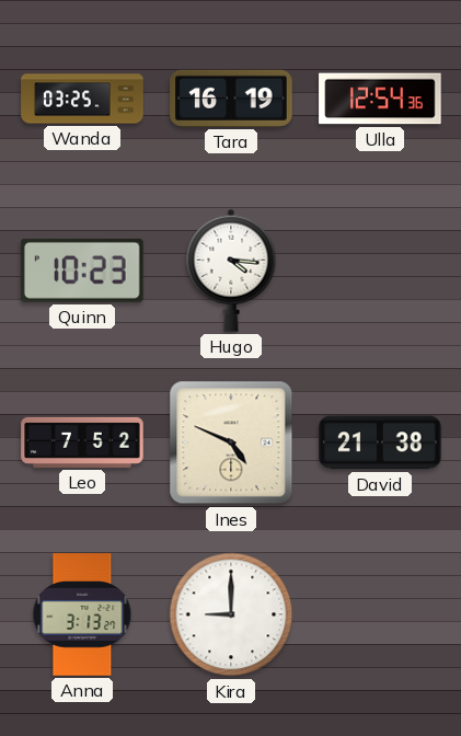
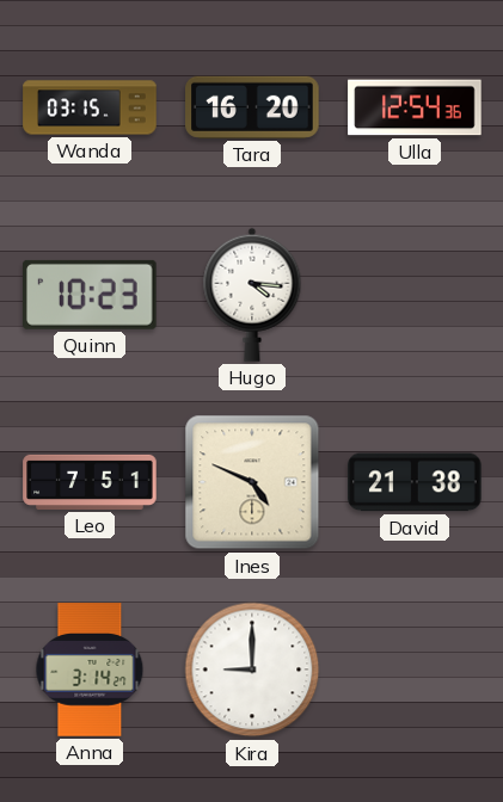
Wanda: 03:25 -> 03:15 (90, 107)
Tara: 16:19 -> 16:20 (252, 107)
Leo: 7:52 -> 7:51 (90, 482)
Anna: 3:13 -> 3:14 (90, 670)
